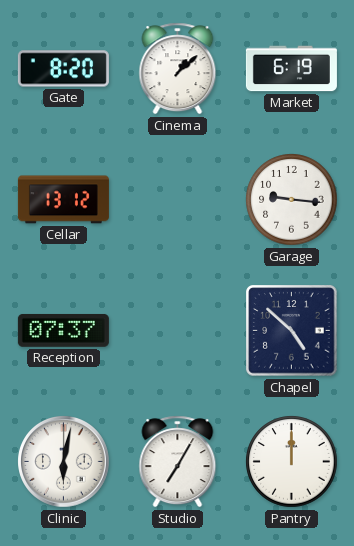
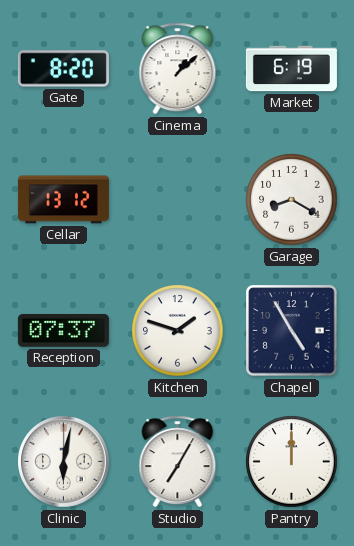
Garage: 9:16 -> 8:20 (292, 200)
Kitchen: none -> 1:48 (178, 331)
Chapel: 4:52 -> 4:55 (292, 331)
